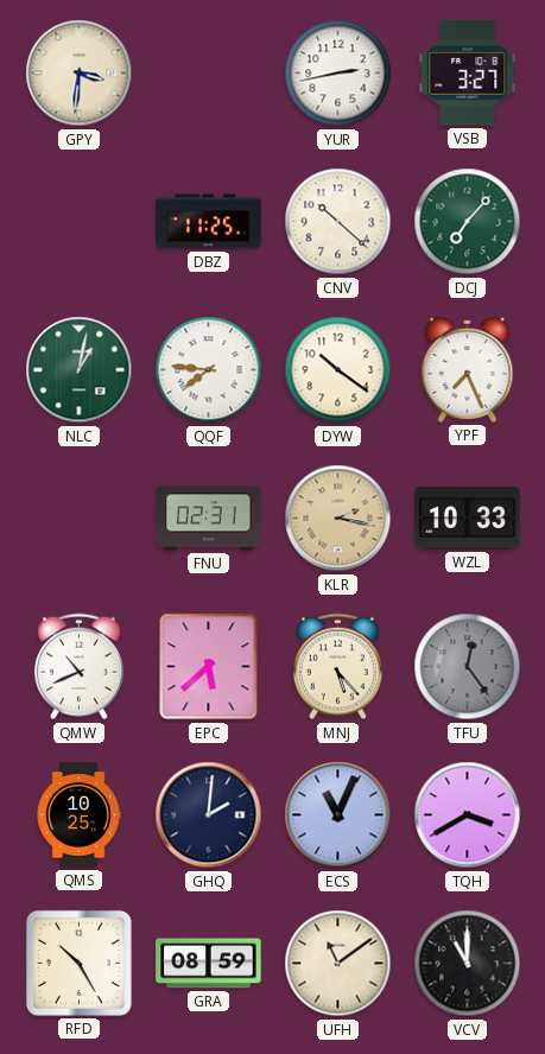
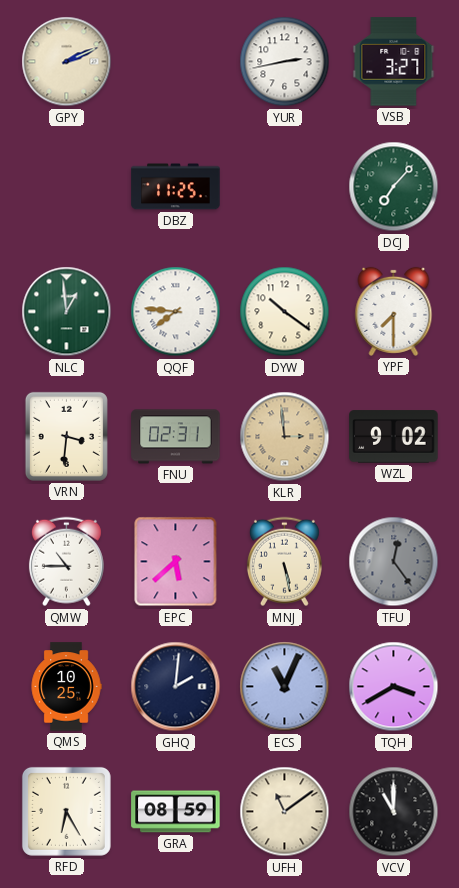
GPY: 3:31 -> 2:11 (67, 62)
CNV: 10:22 -> none (338, 222)
NLC: 1:02 -> 12:59 (67, 312)
YPF: 7:26 -> 7:30 (394, 311)
VRN: none -> 3:31 (66, 436)
KLR: 2:17 -> 2:59 (285, 437)
WZL: 10:33 -> 9:02 (394, 437)
QMW: 10:41 -> 10:45 (66, 562)
MNJ: 5:23 -> 5:28 (284, 562)
RFD: 10:25 -> 6:25 (66, 811)
